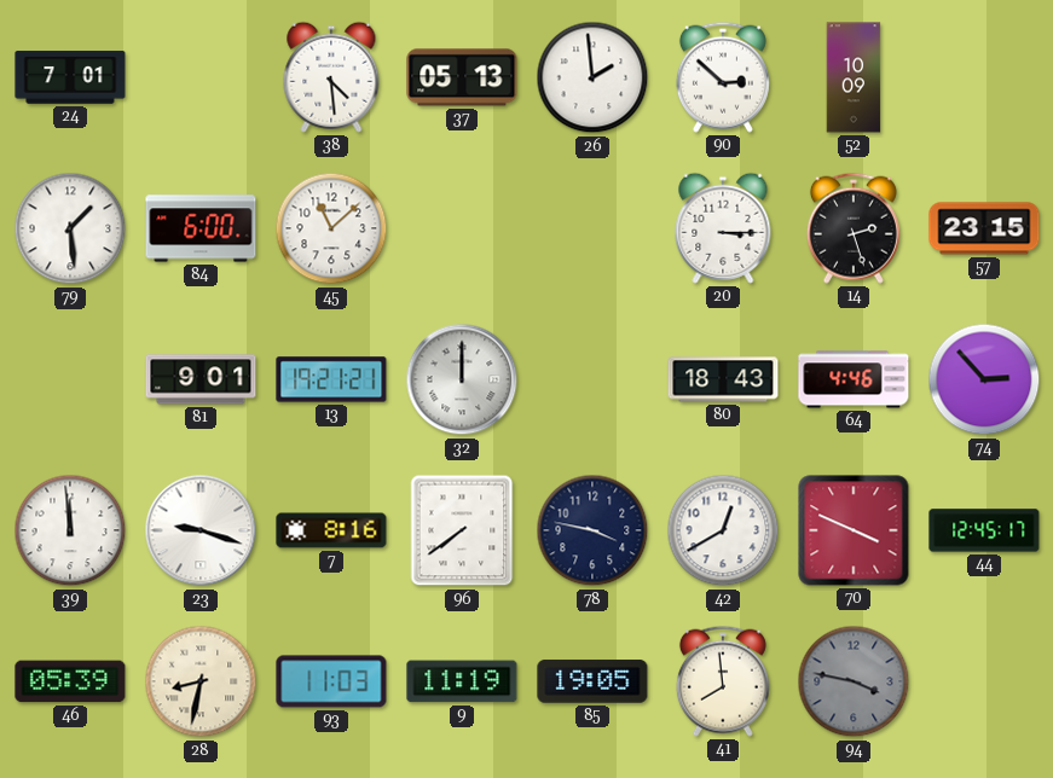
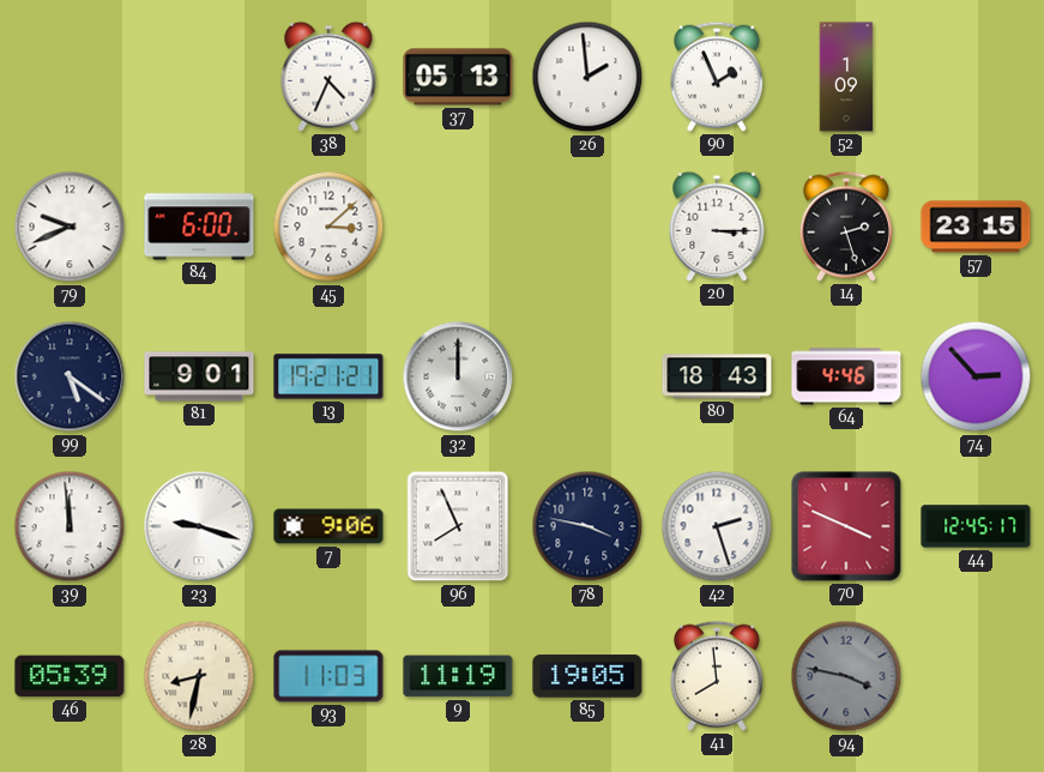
24: 7:01 -> none (70, 77)
38: 4:29 -> 4:34 (328, 77)
90: 2:52 -> 1:56 (717, 77)
52: 10:09 -> 1:09 (846, 77)
79: 1:29 -> 9:41 (70, 227)
45: 11:08 -> 3:08 (328, 227)
99: none -> 5:21 (70, 376)
7: 8:16 -> 9:06 (328, 526)
96: 7:39 -> 7:56 (458, 526)
42: 12:40 -> 2:27 (717, 526)
